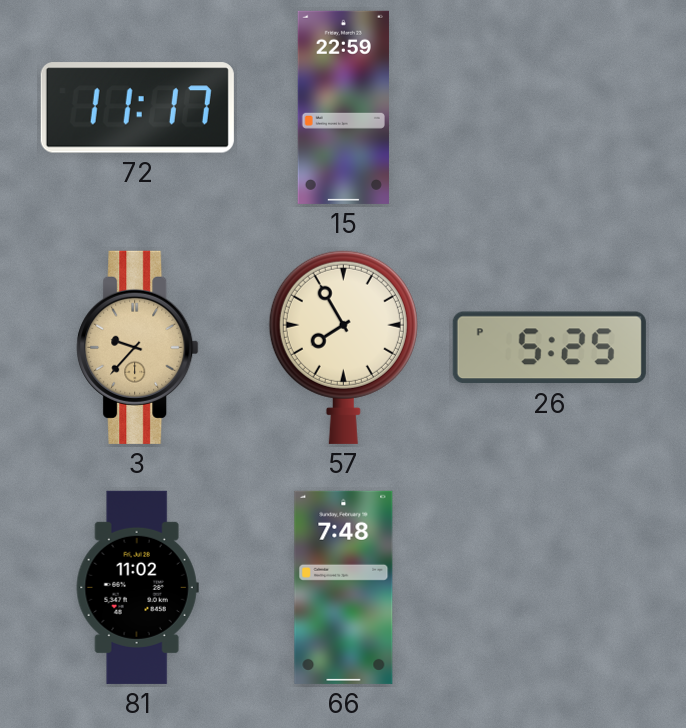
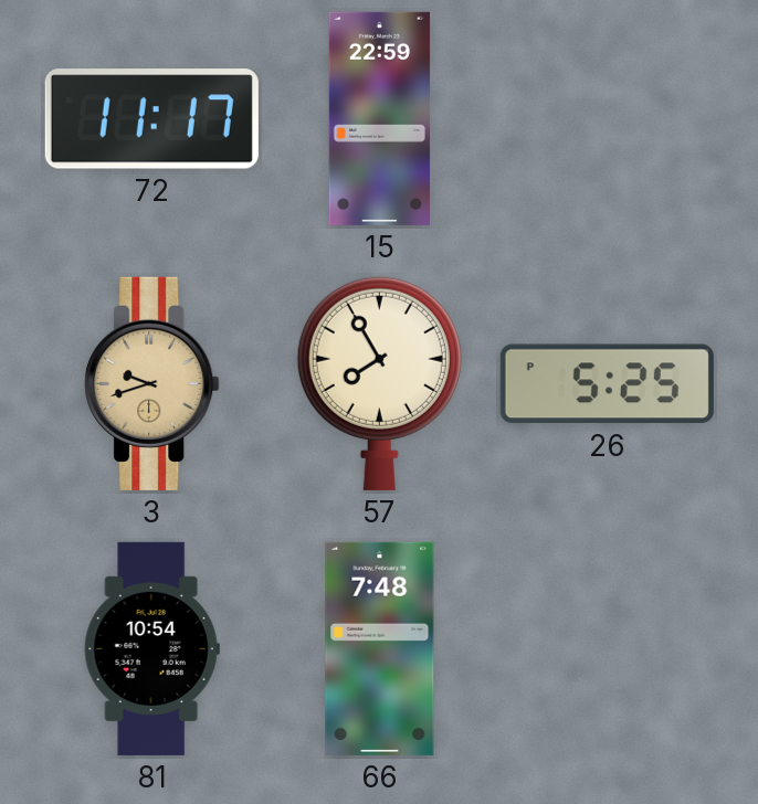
3: 9:37 -> 9:42 (152, 383)
81: 11:02 -> 10:54 (151, 648)
